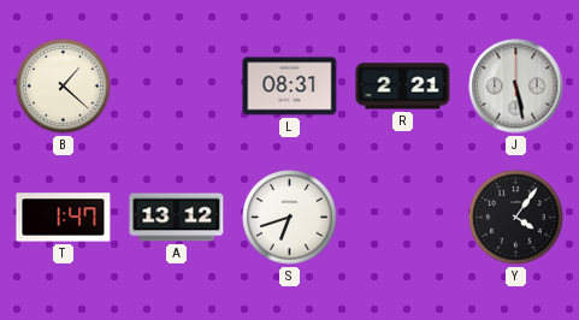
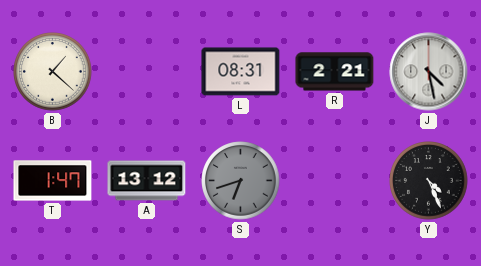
J: 5:28 -> 4:28 (429, 72)
S dial: white -> grey (241, 181)
Y: 4:06 -> 4:26 (429, 181)
